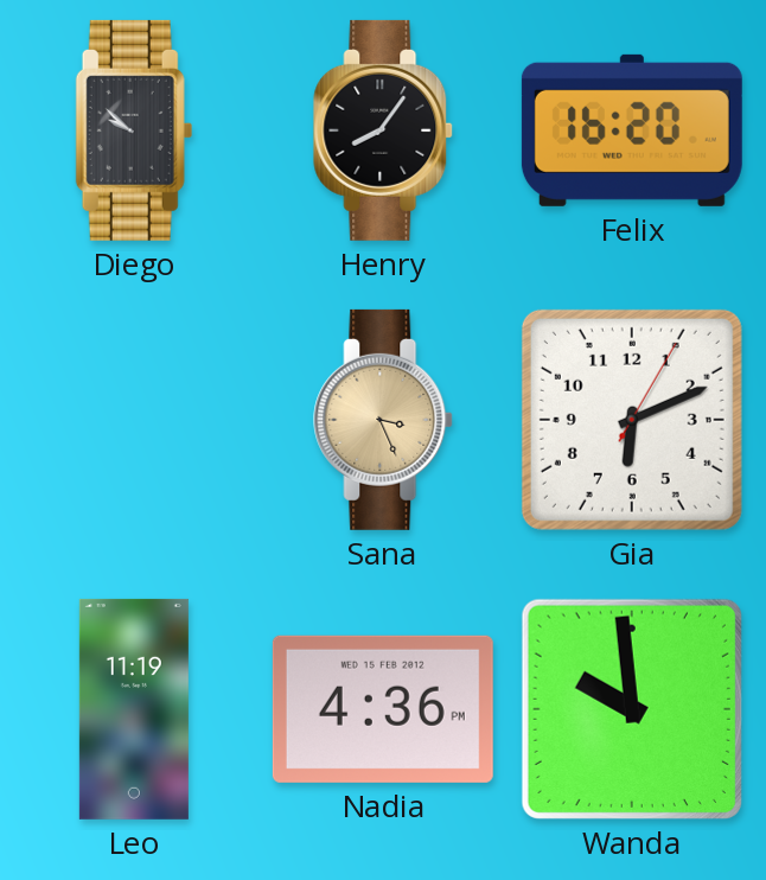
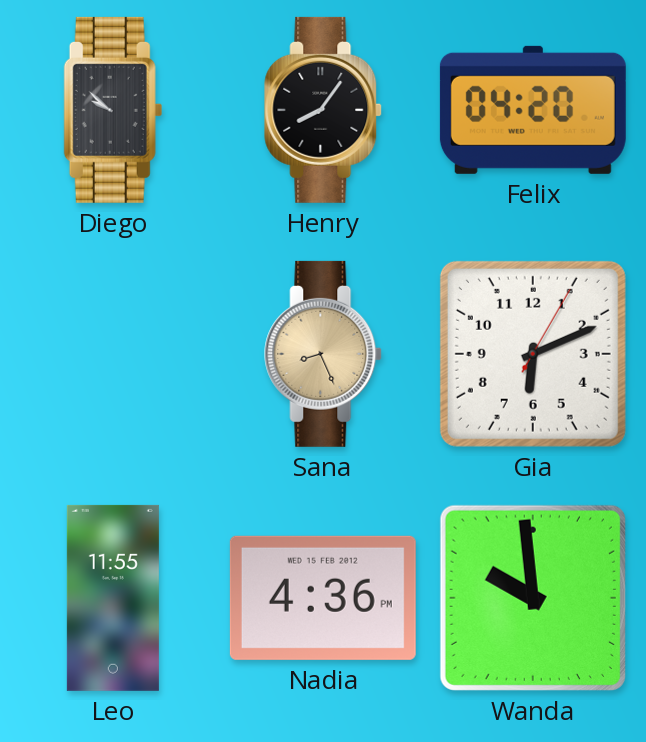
Felix: 16:20 -> 04:20 (533, 110)
Sana: 3:26 -> 8:26 (324, 354)
Leo: 11:19 -> 11:55 (113, 598)
